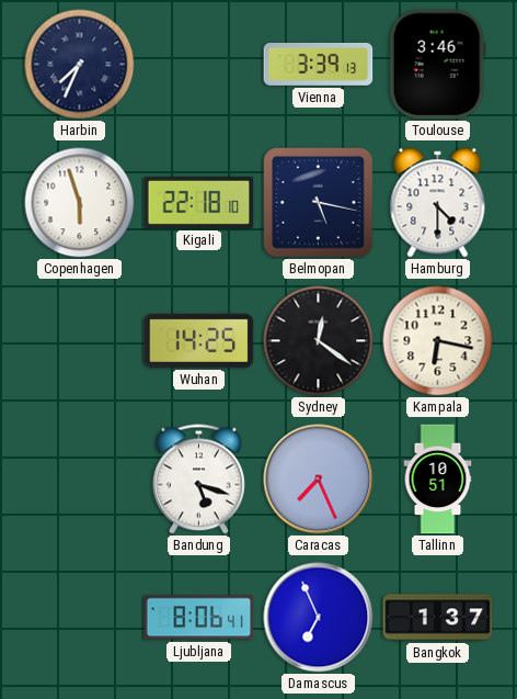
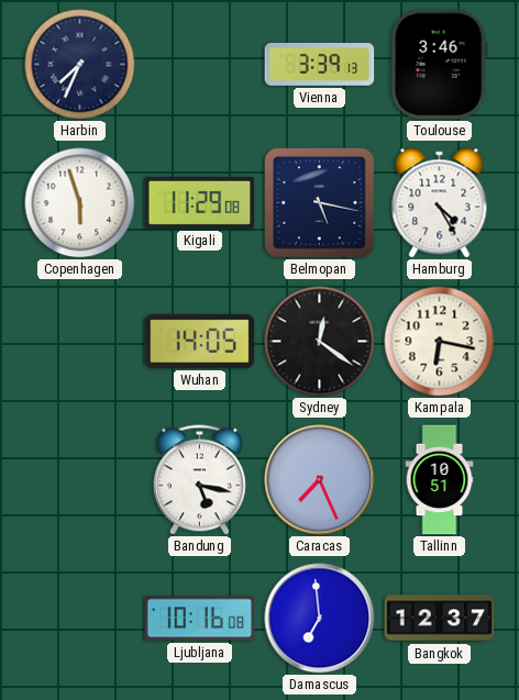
Kigali: 22:18 -> 11:29 (200, 202)
Hamburg: 4:30 -> 4:25 (440, 203)
Wuhan: 14:25 -> 14:05 (200, 341)
Bandung: 5:18 -> 5:17 (200, 480)
Ljubljana: 8:06 -> 10:16 (200, 619)
Damascus: 6:56 -> 6:59 (320, 619)
Bangkok: 1:37 -> 12:37 (440, 619)
